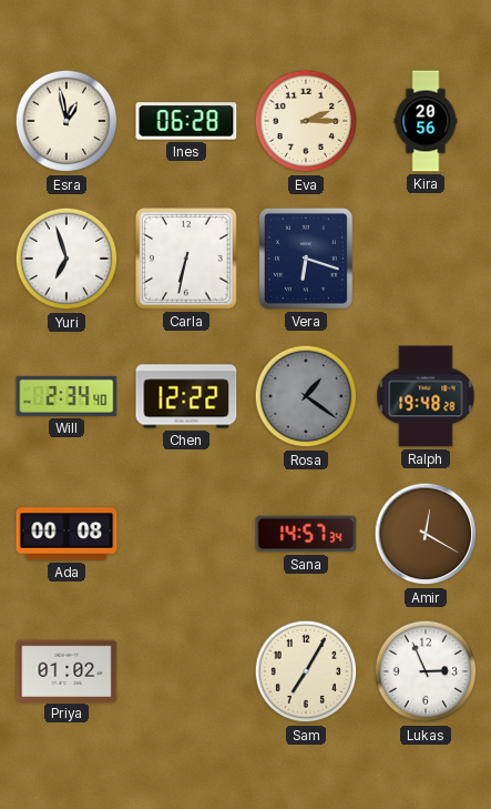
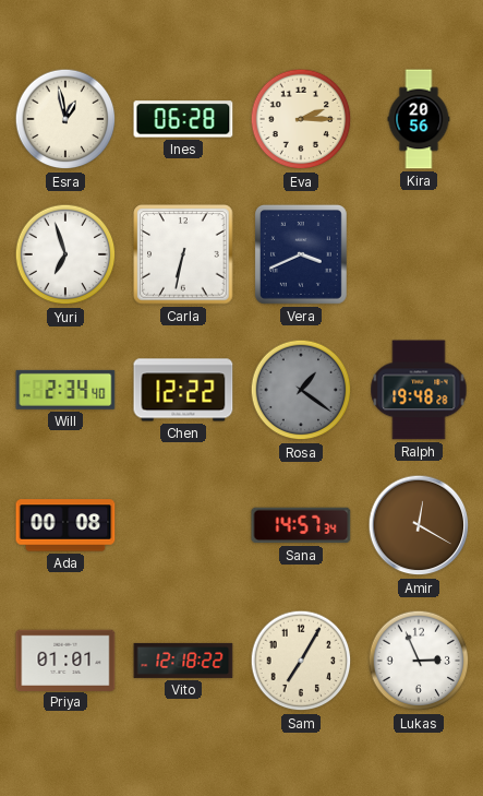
Vera: 6:18 -> 3:41 (301, 254)
Priya: 01:02 -> 01:01 (65, 660)
Vito: none -> 12:18 (183, 661)
